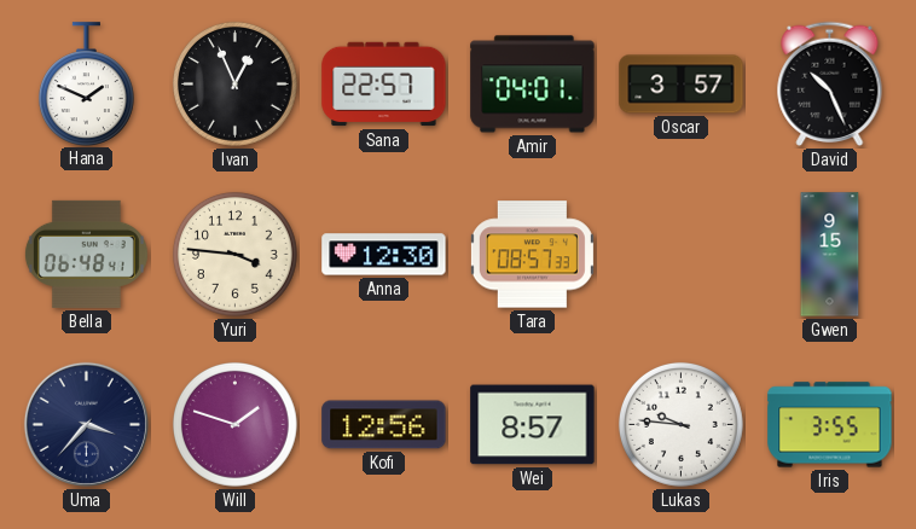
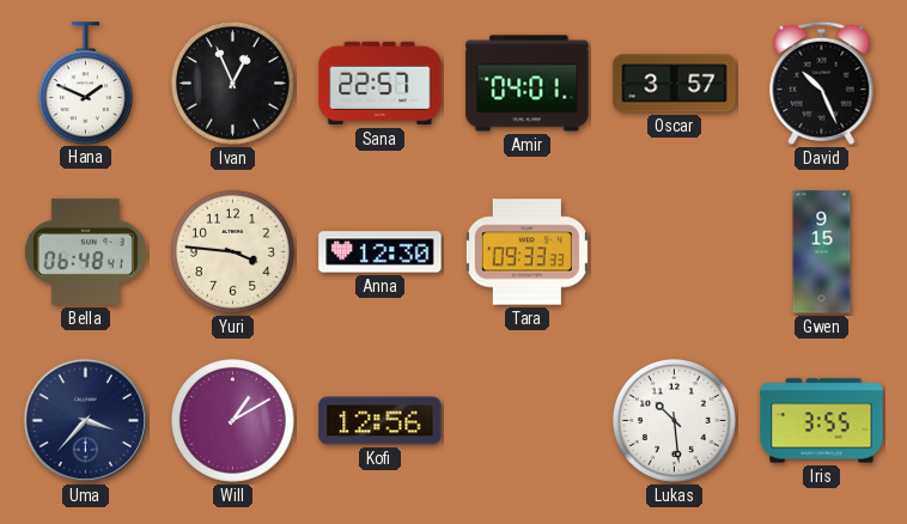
Tara: 08:57 -> 09:33 (526, 252)
Will: 1:48 -> 1:10 (232, 420)
Wei: 8:57 -> none (533, 425)
Lukas: 9:46 -> 10:29 (674, 420)
